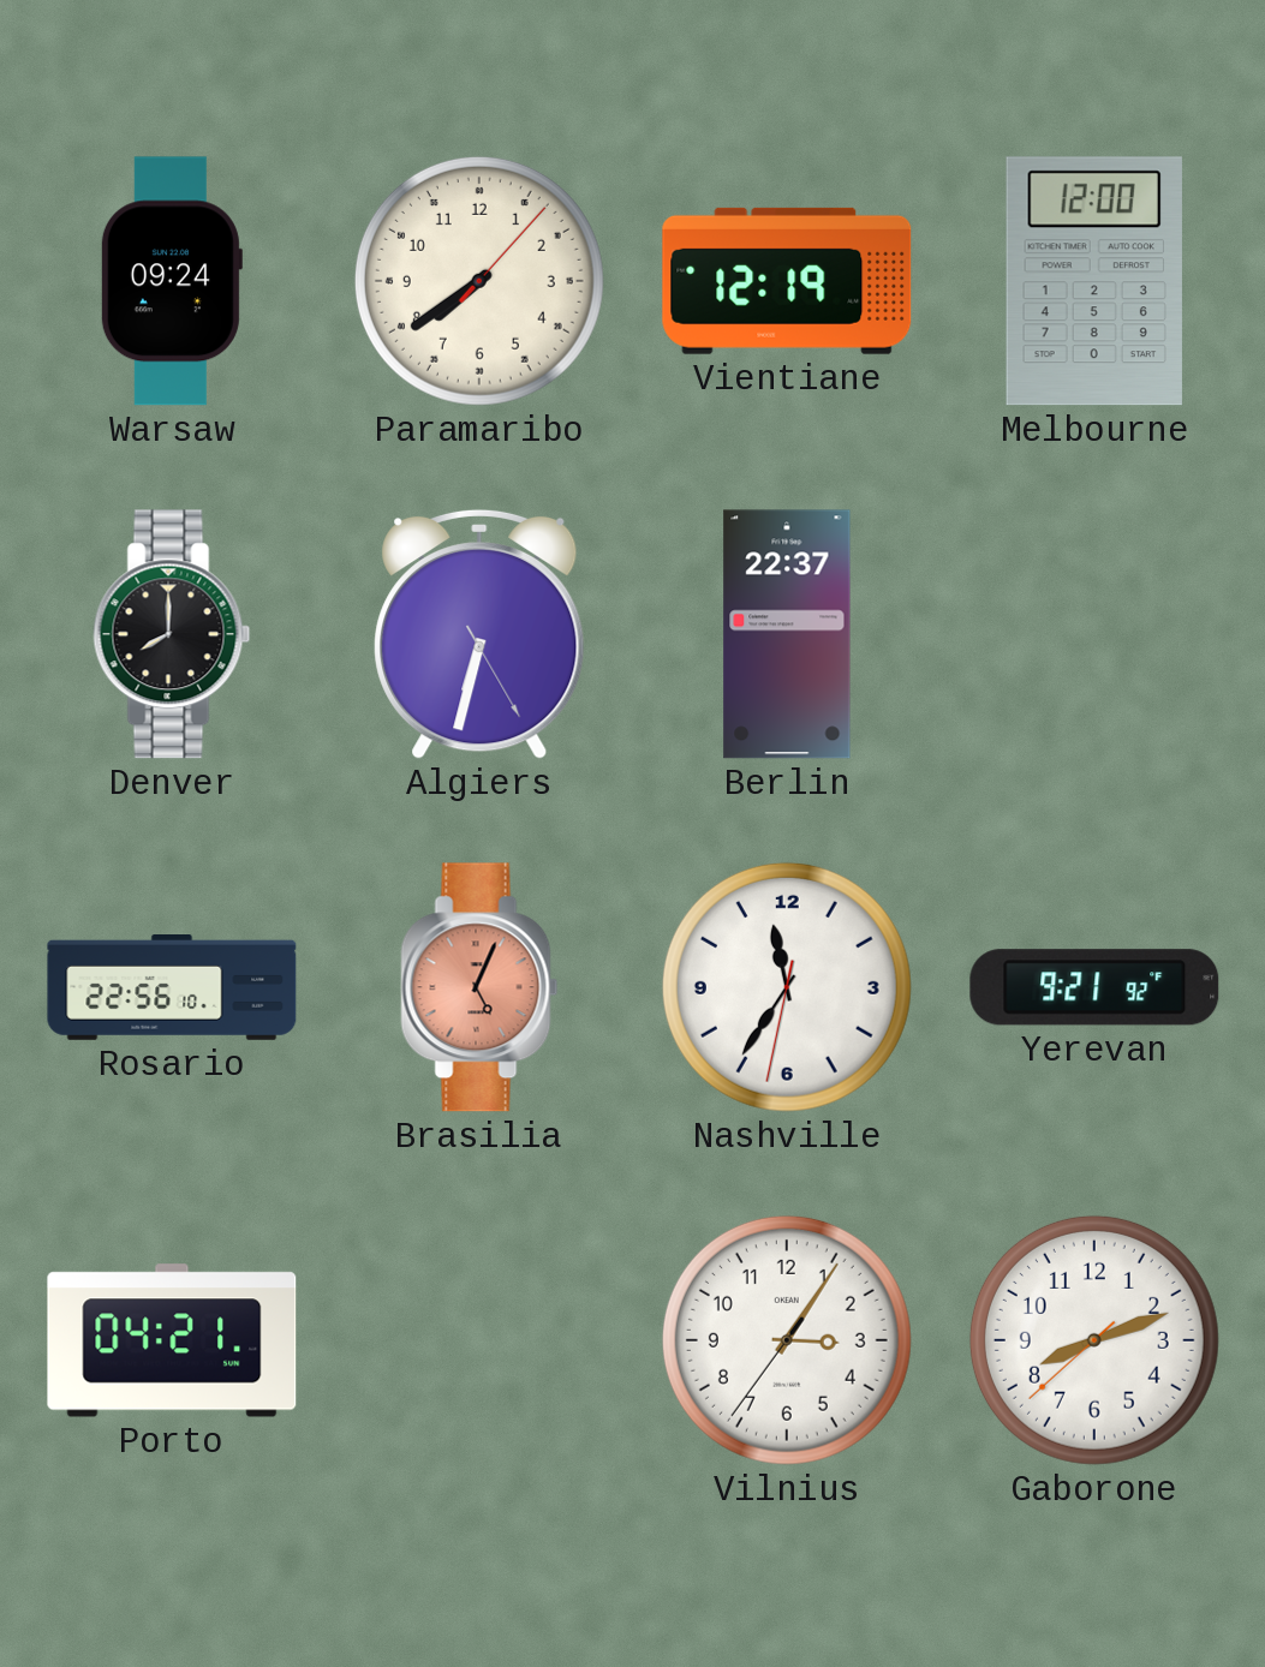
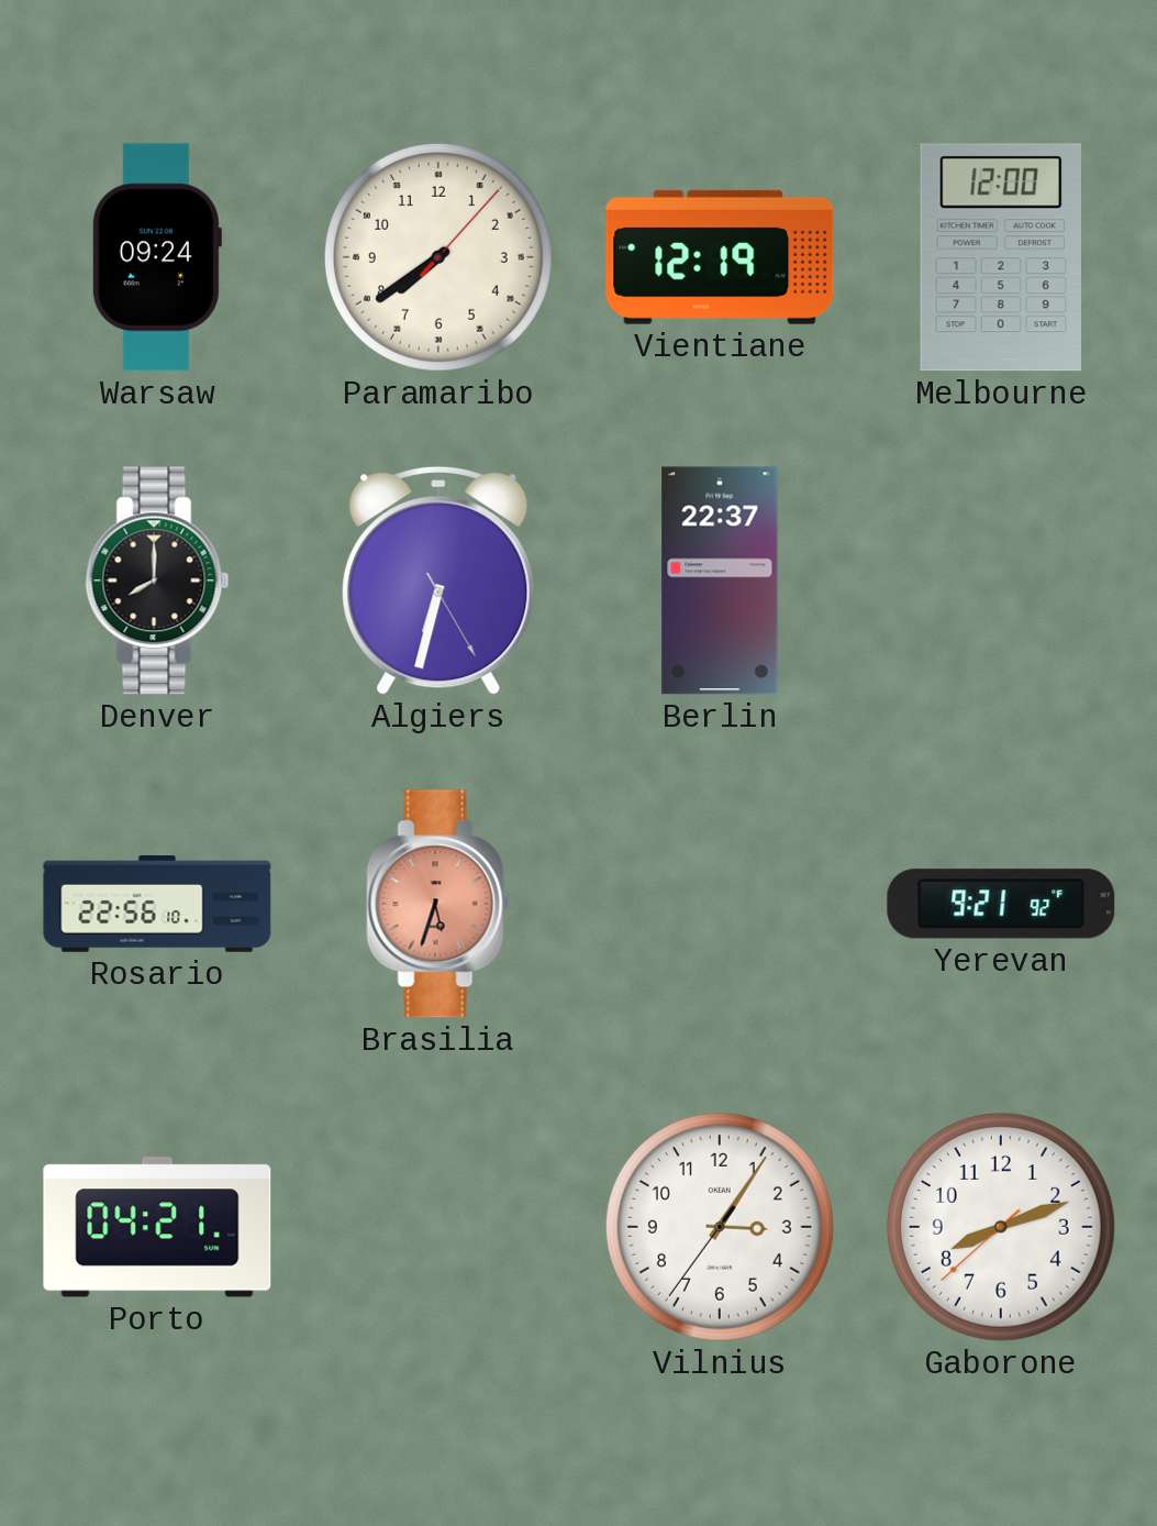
Brasilia: 5:04 -> 5:33 (438, 904)
Nashville: 11:35 -> none (787, 987)
